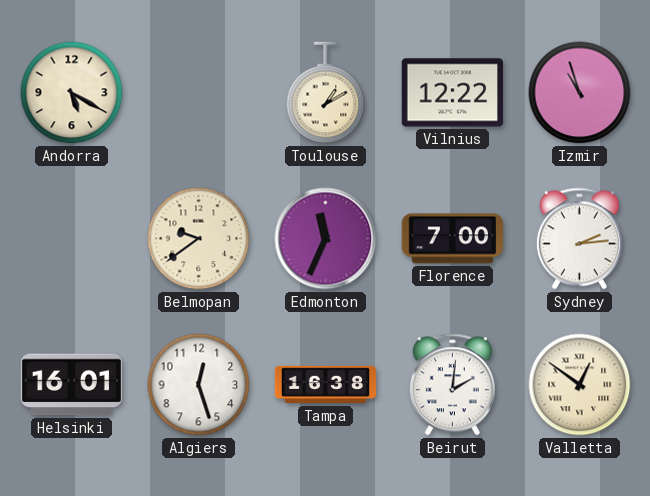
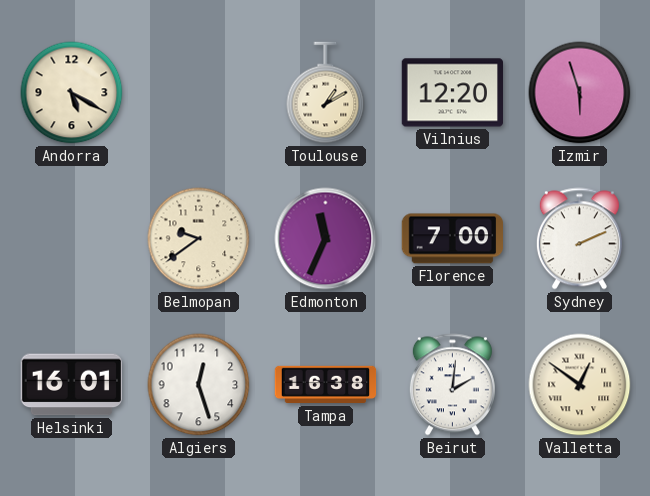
Vilnius: 12:22 -> 12:20 (452, 93)
Izmir: 10:57 -> 5:57 (580, 93)
Sydney: 2:14 -> 2:11 (579, 239)
